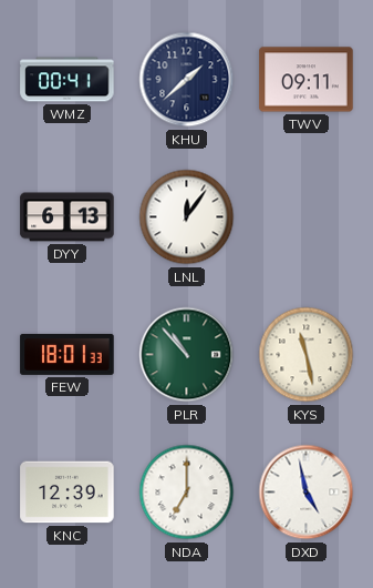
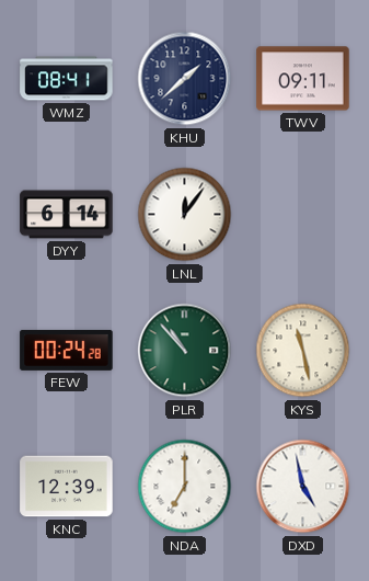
WMZ: 00:41 -> 08:41 (67, 79)
DYY: 6:13 -> 6:14 (67, 215)
FEW: 18:01 -> 00:24 (67, 350)
